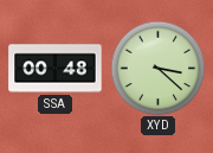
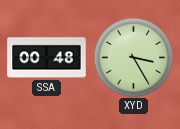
XYD: 3:22 -> 3:25 (133, 57)
